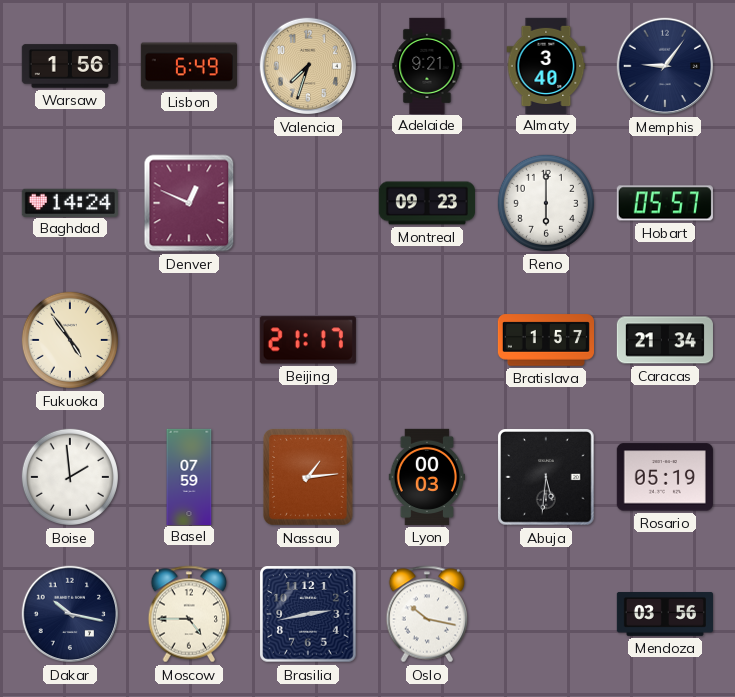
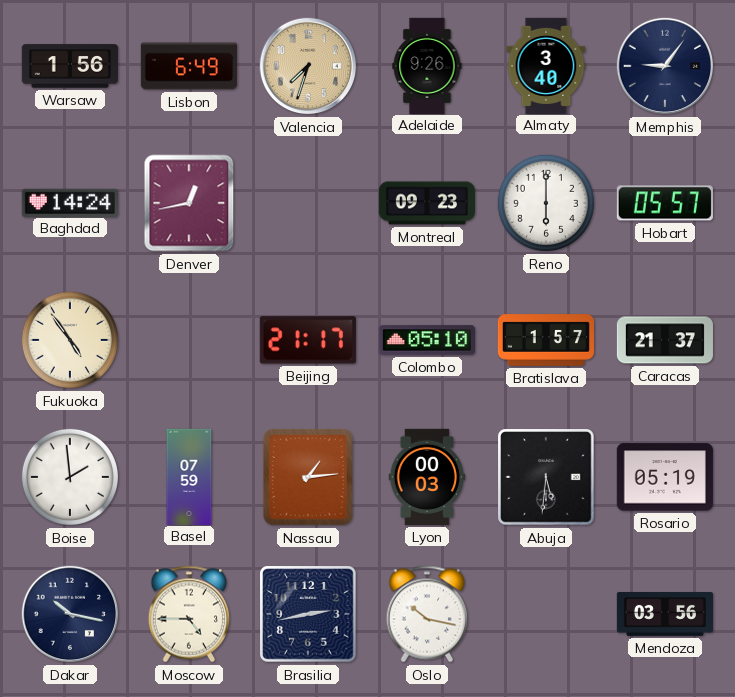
Adelaide: 9:21 -> 9:26 (427, 65)
Denver: 12:49 -> 12:43 (189, 203)
Colombo: none -> 05:10 (427, 340)
Caracas: 21:34 -> 21:37 (665, 340)
